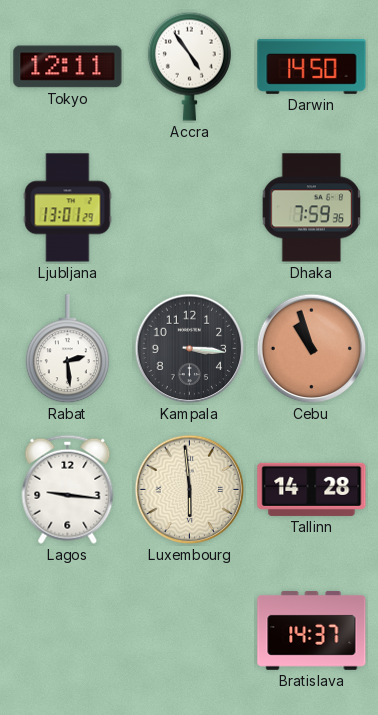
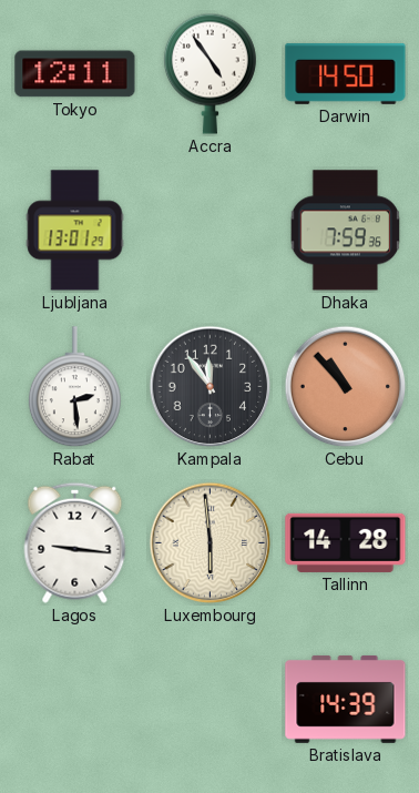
Kampala: 3:16 -> 11:54 (211, 387)
Cebu: 10:57 -> 10:53 (346, 387)
Bratislava: 14:37 -> 14:39 (346, 699)
